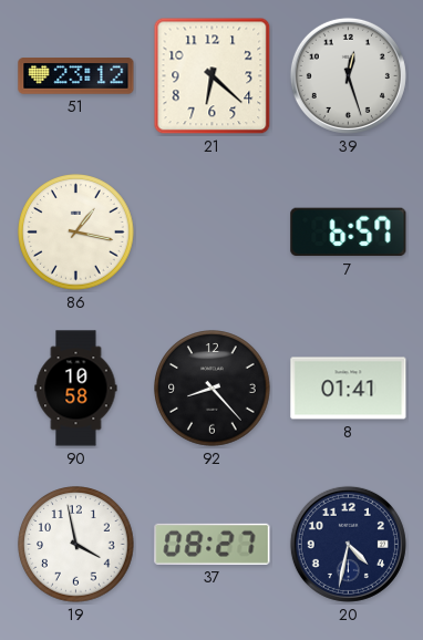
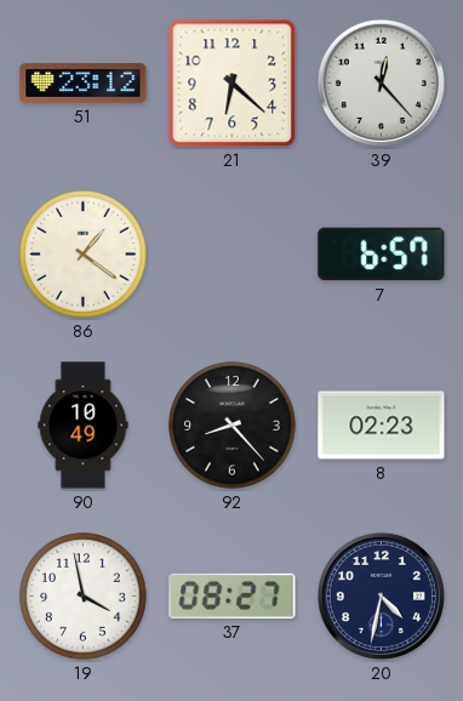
39: 12:27 -> 12:23 (381, 82)
86: 1:17 -> 1:21 (84, 255)
90: 10:58 -> 10:49 (84, 426)
8: 01:41 -> 02:23 (382, 426)
